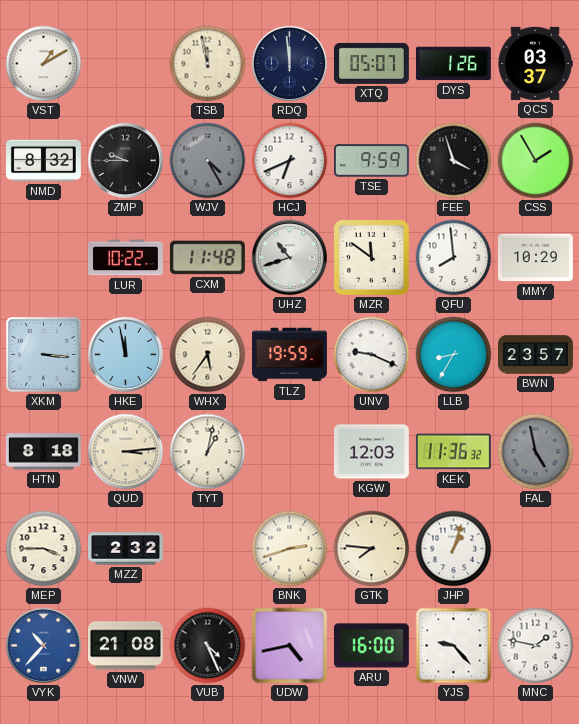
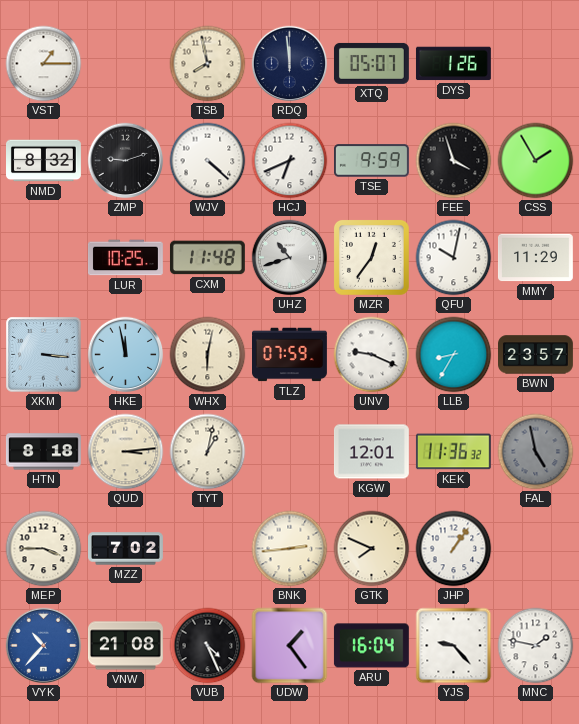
VST: 1:10 -> 1:15 (44, 64)
TSB: 11:58 -> 7:58 (208, 64)
QCS: 03:37 -> none (535, 63)
ZMP: 9:45 -> 9:12 (126, 161)
WJV: 4:25 -> 4:22 (208, 161)
WJV dial: grey -> white (208, 161)
LUR: 10:22 -> 10:25 (125, 258)
MZR: 11:51 -> 12:36 (371, 257)
QFU: 7:59 -> 10:02 (454, 258)
MMY: 10:29 -> 11:29 (535, 258)
WHX: 5:36 -> 6:02 (208, 355)
TLZ: 19:59 -> 07:59 (290, 355)
KGW: 12:03 -> 12:01 (371, 452)
MZZ: 2:32 -> 7:02 (126, 549)
BNK: 2:42 -> 2:44 (290, 549)
GTK: 7:46 -> 7:49 (372, 549)
JHP: 1:03 -> 1:06 (454, 549)
UDW: 4:43 -> 1:24 (290, 646)
ARU: 16:00 -> 16:04 (371, 646)
